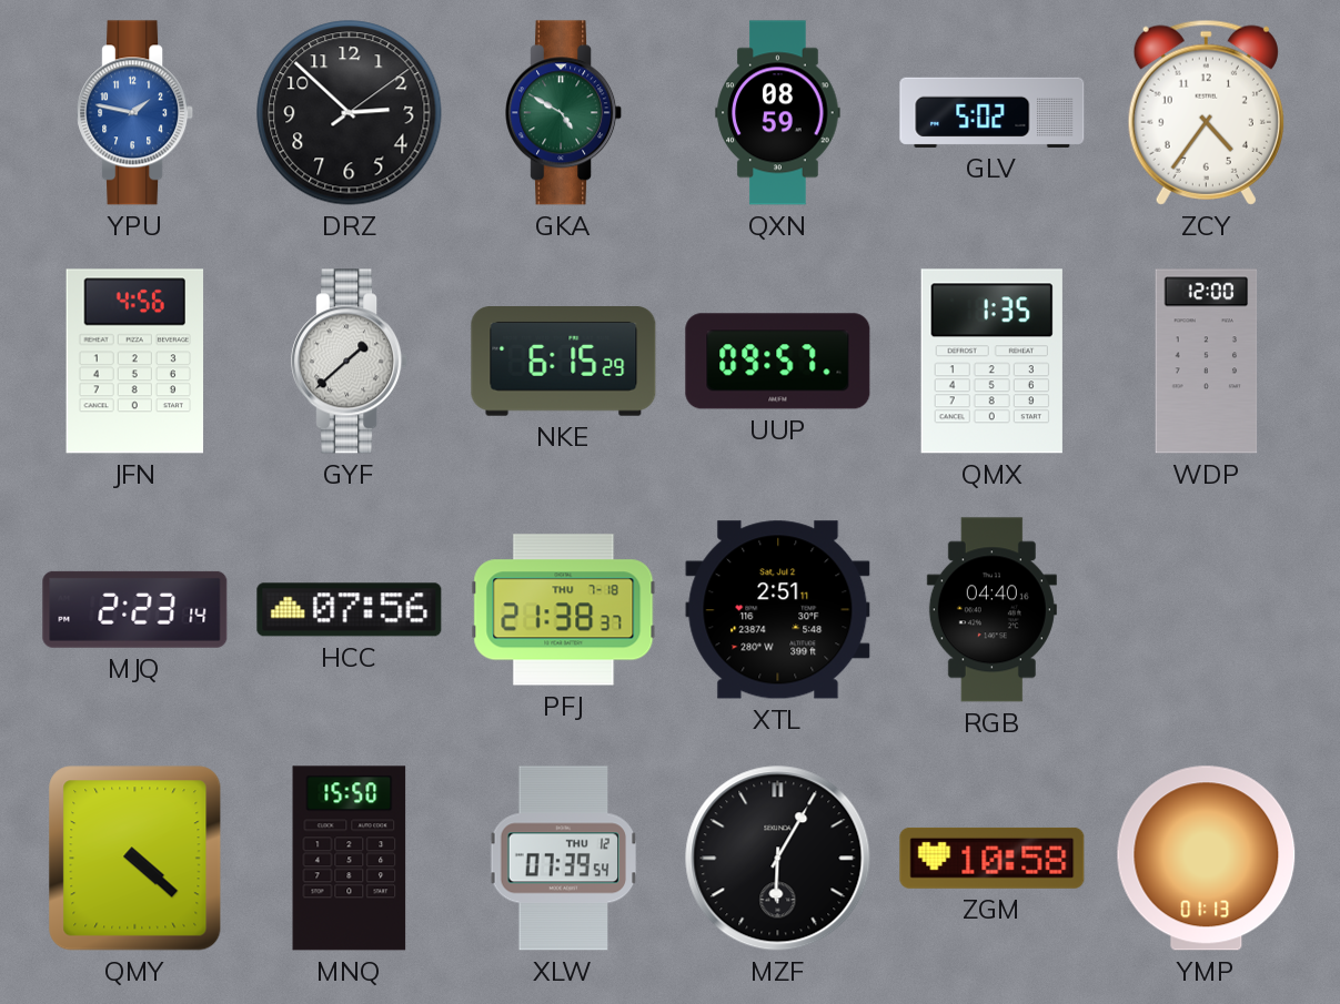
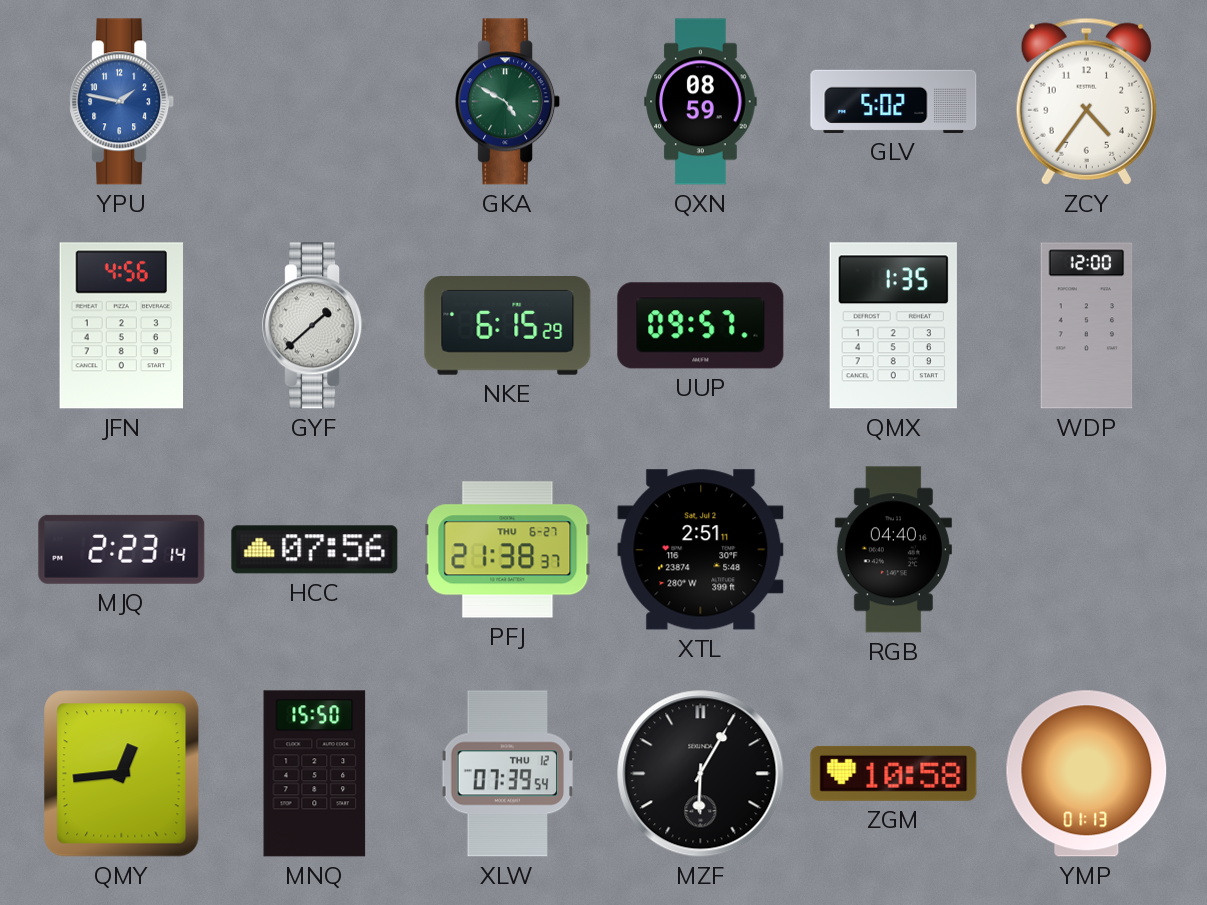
DRZ: 2:52 -> none (350, 113)
PFJ date: THU 7-18 -> THU 6-27 (508, 550)
QMY: 4:22 -> 12:44 (122, 774)
